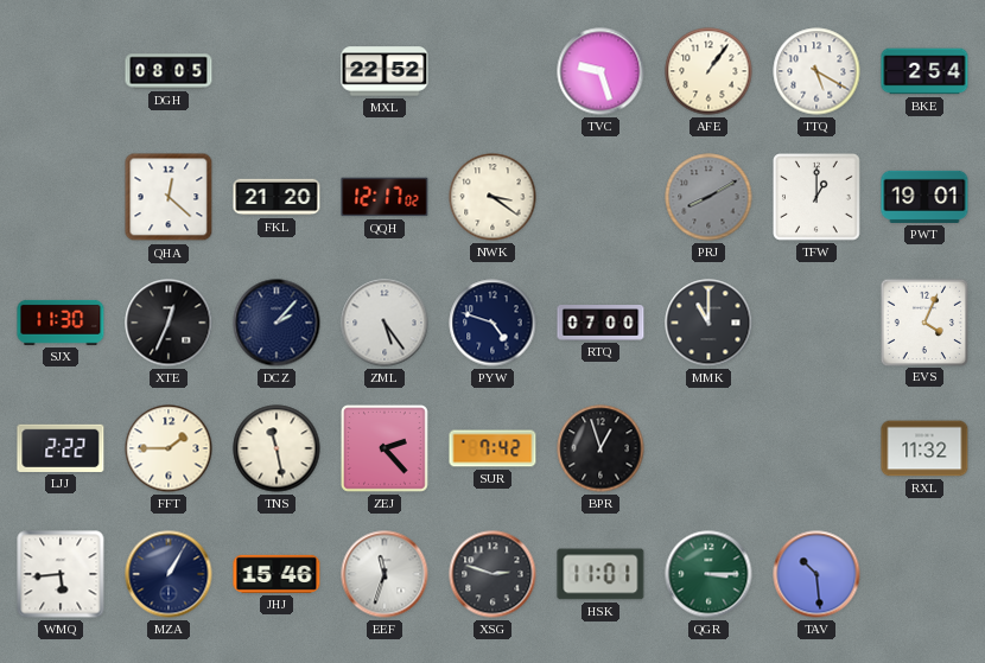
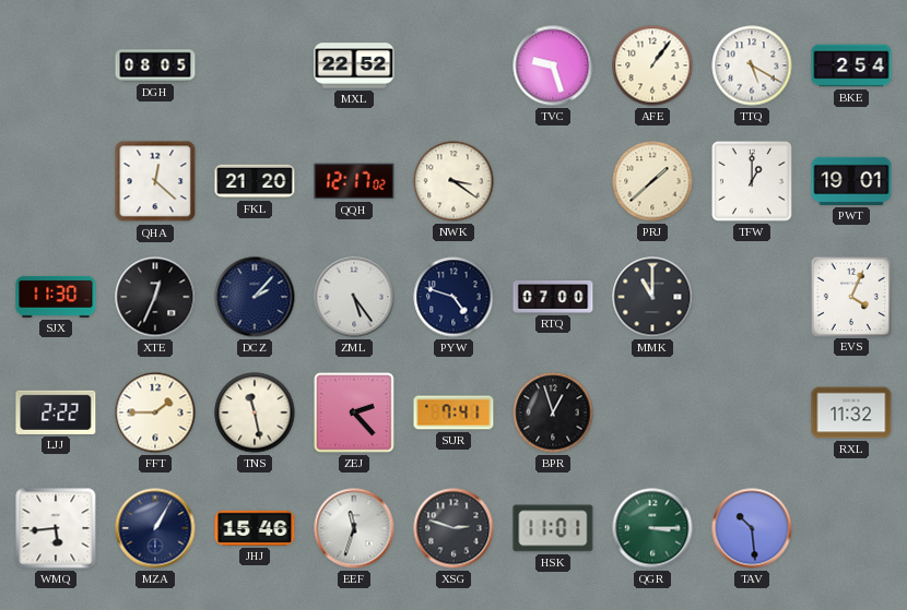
PRJ: 8:10 -> 1:38 (652, 181)
PRJ dial: grey -> cream (652, 181)
SUR: 7:42 -> 7:41 (454, 412)
